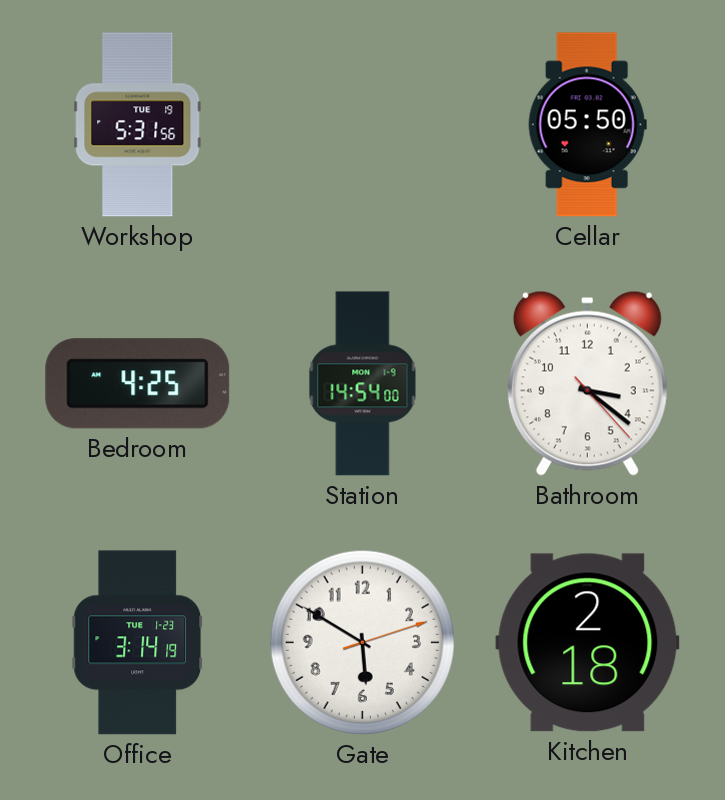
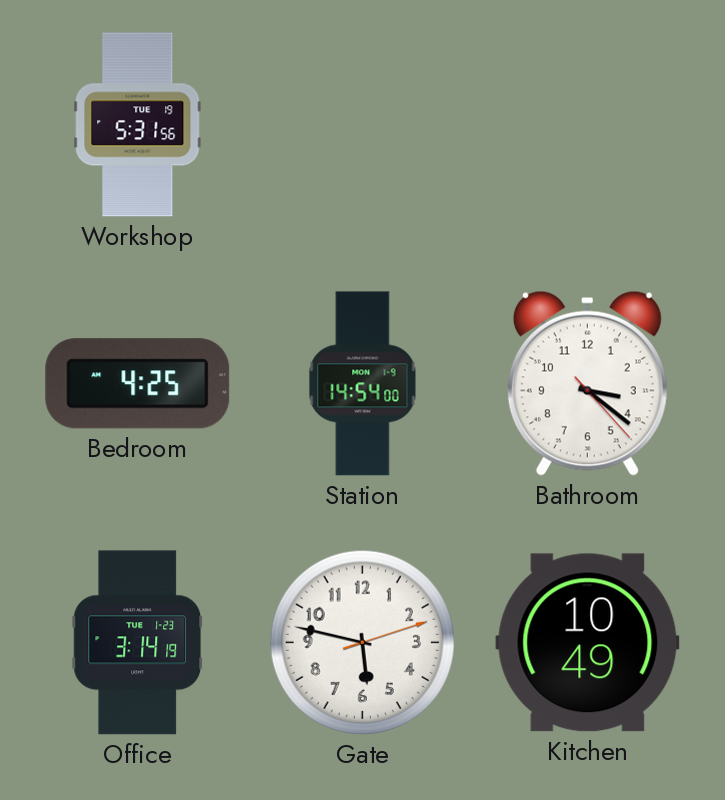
Cellar: 05:50 -> none (587, 125)
Gate: 5:50 -> 5:47 (362, 642)
Kitchen: 2:18 -> 10:49 (588, 643)
